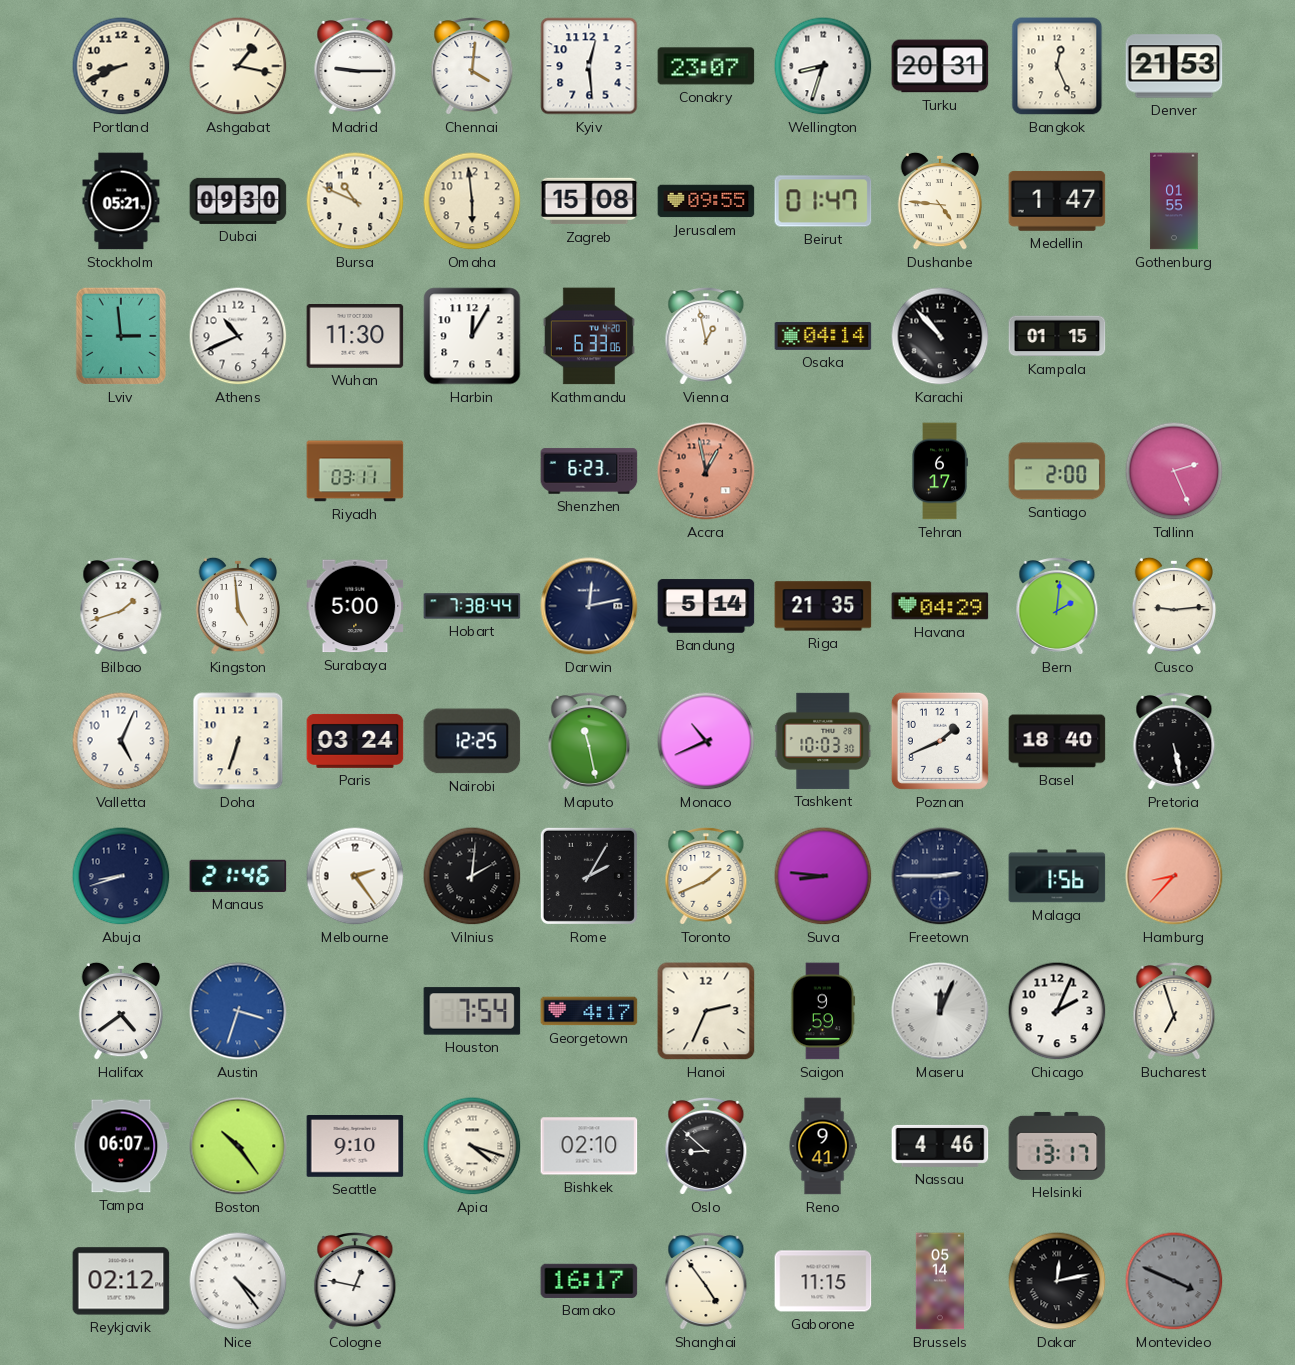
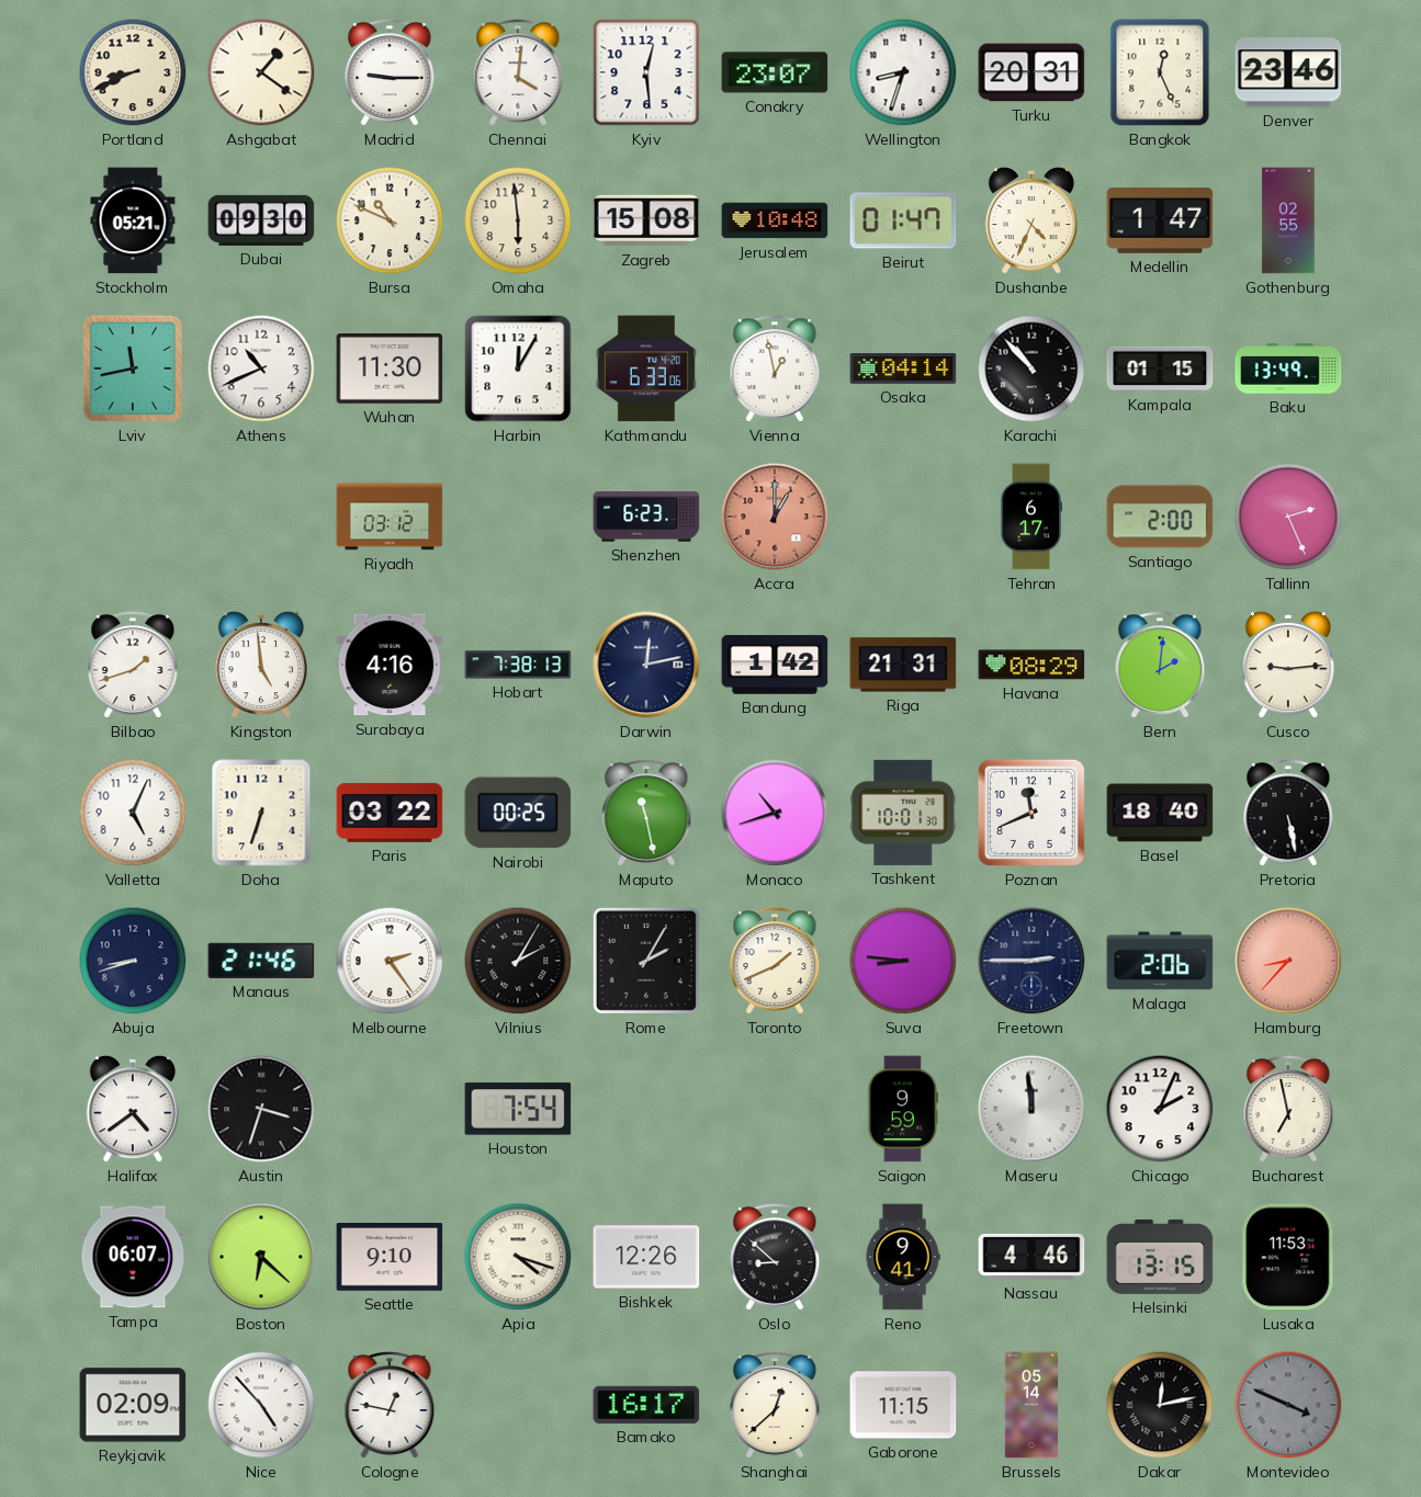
Ashgabat: 1:17 -> 1:21 (261, 72)
Denver: 21:53 -> 23:46 (1288, 72)
Jerusalem: 09:55 -> 10:48 (775, 220)
Dushanbe: 4:46 -> 4:34 (1030, 220)
Gothenburg: 01:55 -> 02:55 (1288, 220)
Lviv: 2:59 -> 11:43 (133, 368)
Baku: none -> 13:49 (1288, 368)
Riyadh: 03:11 -> 03:12 (390, 517)
Accra: 12:58 -> 1:00 (775, 517)
Surabaya: 5:00 -> 4:16 (390, 665)
Hobart: 7:38:44 -> 7:38:13 (518, 665)
Bandung: 5:14 -> 1:42 (775, 665)
Riga: 21:35 -> 21:31 (903, 665)
Havana: 04:29 -> 08:29 (1031, 665)
Paris: 03:24 -> 03:22 (390, 813)
Nairobi: 12:25 -> 00:25 (518, 813)
Monaco: 10:41 -> 10:42 (775, 813)
Tashkent: 10:03 -> 10:01 (903, 813)
Poznan: 1:41 -> 11:41 (1031, 813)
Vilnius: 2:01 -> 2:05 (518, 961)
Malaga: 1:56 -> 2:06 (1160, 961)
Austin dial: blue -> black (261, 1109)
Georgetown: 4:17 -> none (589, 1011)
Hanoi: 2:34 -> none (706, 1011)
Maseru: 12:04 -> 11:59 (1031, 1109)
Bucharest: 6:57 -> 6:58 (1288, 1110)
Boston: 10:24 -> 6:22 (261, 1257)
Bishkek: 02:10 -> 12:26 (646, 1257)
Helsinki: 13:17 -> 13:15 (1160, 1257)
Lusaka: none -> 11:53 (1288, 1257)
Reykjavik: 02:12 -> 02:09 (133, 1405)
Nice: 4:24 -> 4:53 (261, 1405)
Shanghai: 4:54 -> 12:38 (775, 1406)
